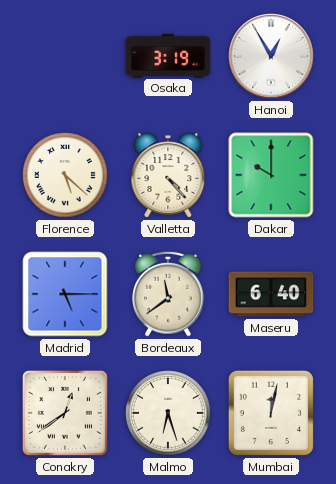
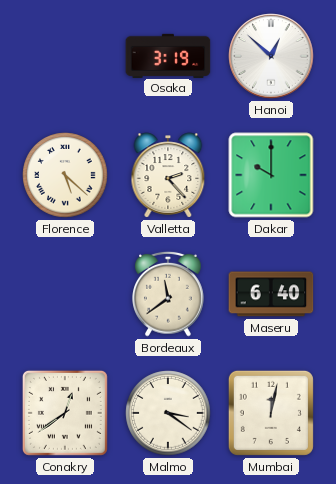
Hanoi: 12:55 -> 12:52 (271, 56)
Valletta: 4:23 -> 2:23 (168, 175)
Madrid: 5:15 -> none (65, 294)
Malmo: 6:27 -> 3:21 (168, 413)
